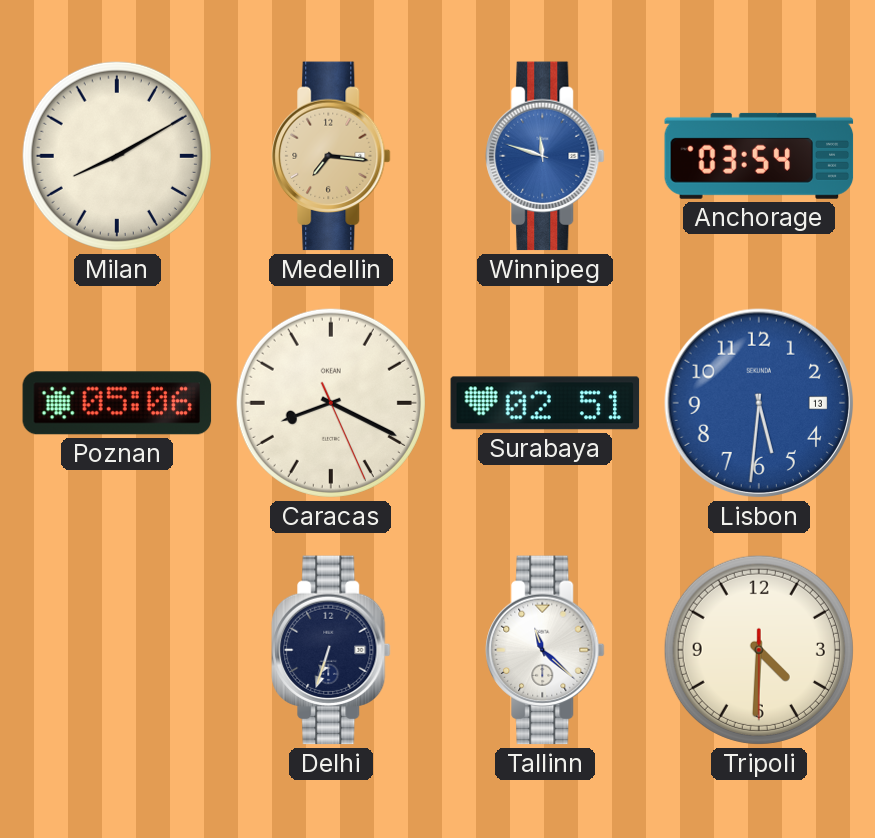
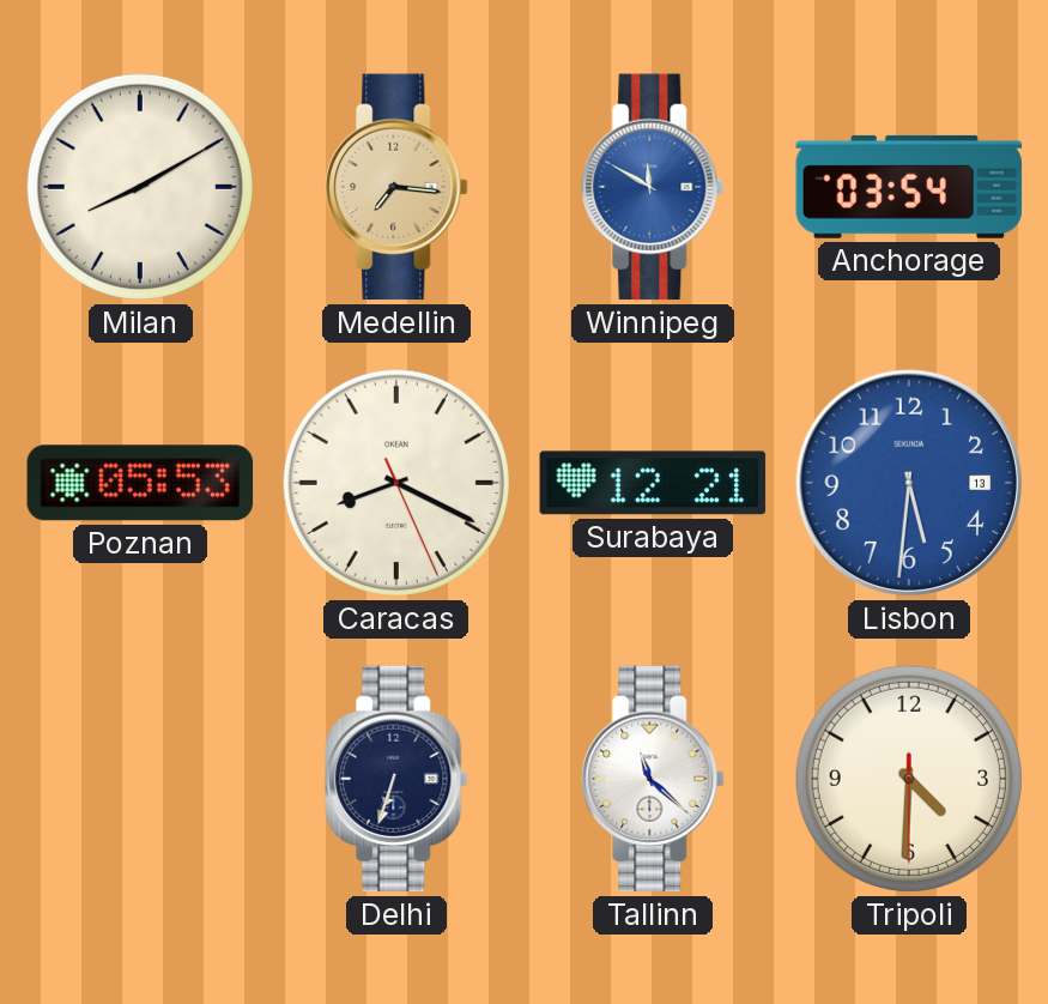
Winnipeg: 11:48 -> 11:50 (653, 187)
Poznan: 05:06 -> 05:53 (140, 483)
Surabaya: 02:51 -> 12:21 (653, 483)
